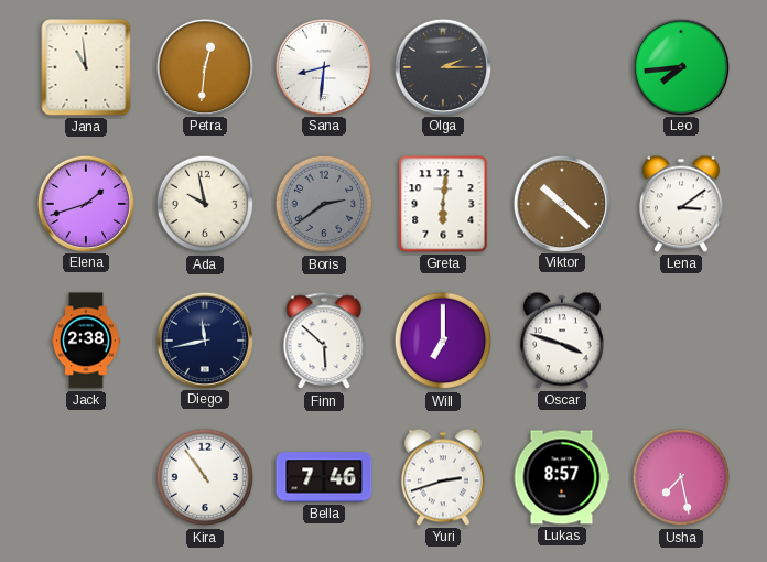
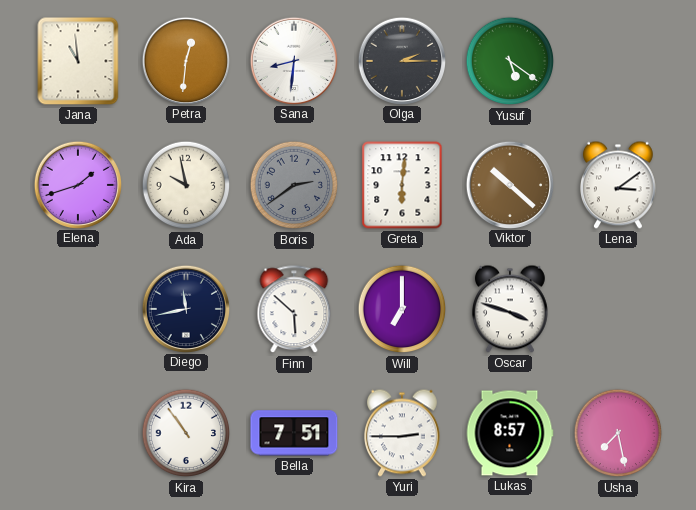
Yusuf: none -> 5:21 (510, 61)
Leo: 7:44 -> none (680, 66)
Jack: 2:38 -> none (86, 341)
Bella: 7:46 -> 7:51 (294, 433)
Yuri: 2:42 -> 2:45 (402, 433)
